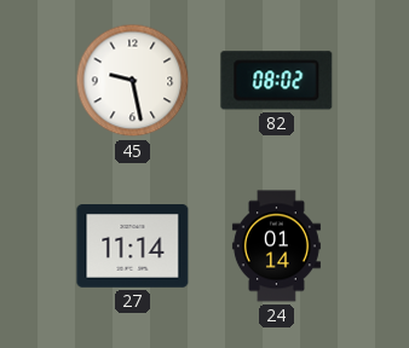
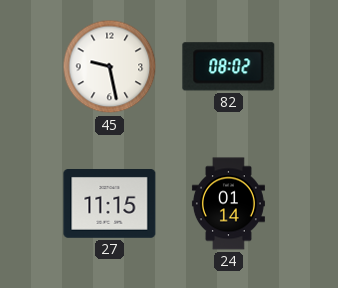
27: 11:14 -> 11:15 (110, 204)
